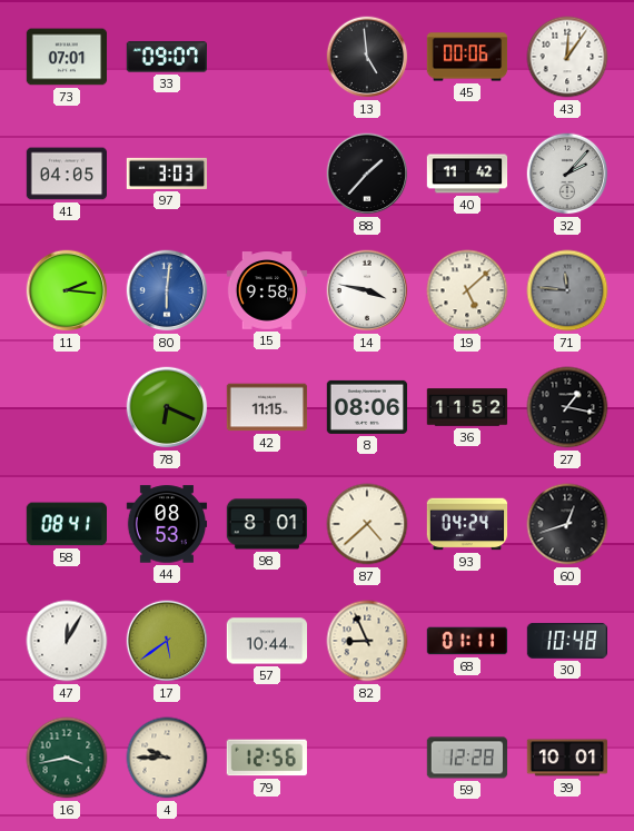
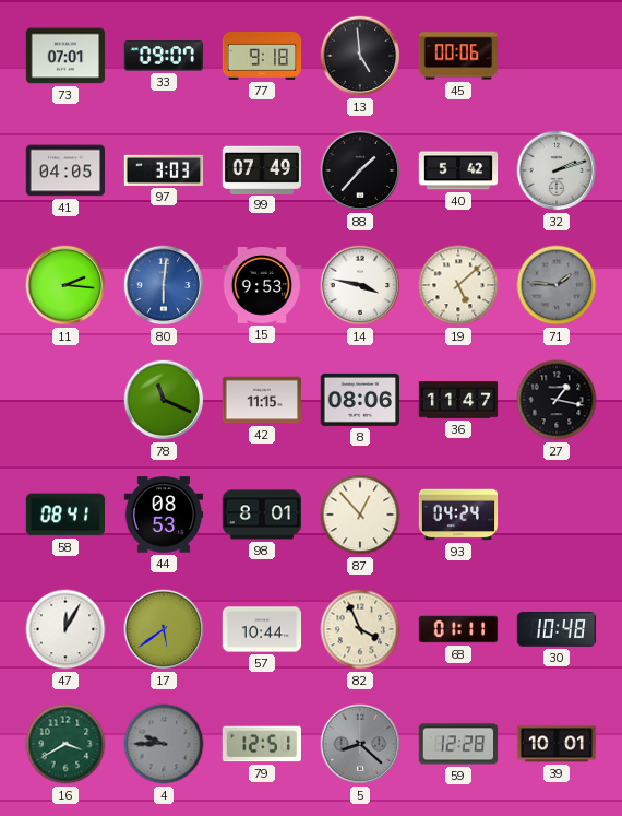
77: none -> 9:18 (262, 57)
43: 12:06 -> none (567, 57)
99: none -> 07:49 (261, 169)
40: 11:42 -> 5:42 (458, 170)
32: 2:07 -> 2:12 (557, 170)
15: 9:58 -> 9:53 (262, 285)
71: 11:46 -> 1:46 (557, 285)
78: 6:19 -> 11:19 (164, 400)
36: 11:52 -> 11:47 (458, 400)
87: 4:38 -> 12:53 (360, 515)
60: 12:42 -> none (567, 524)
82: 8:56 -> 3:56 (360, 629)
16: 3:43 -> 3:40 (65, 744)
4 dial: cream -> grey (164, 744)
79: 12:56 -> 12:51 (262, 744)
5: none -> 8:22 (360, 744)
